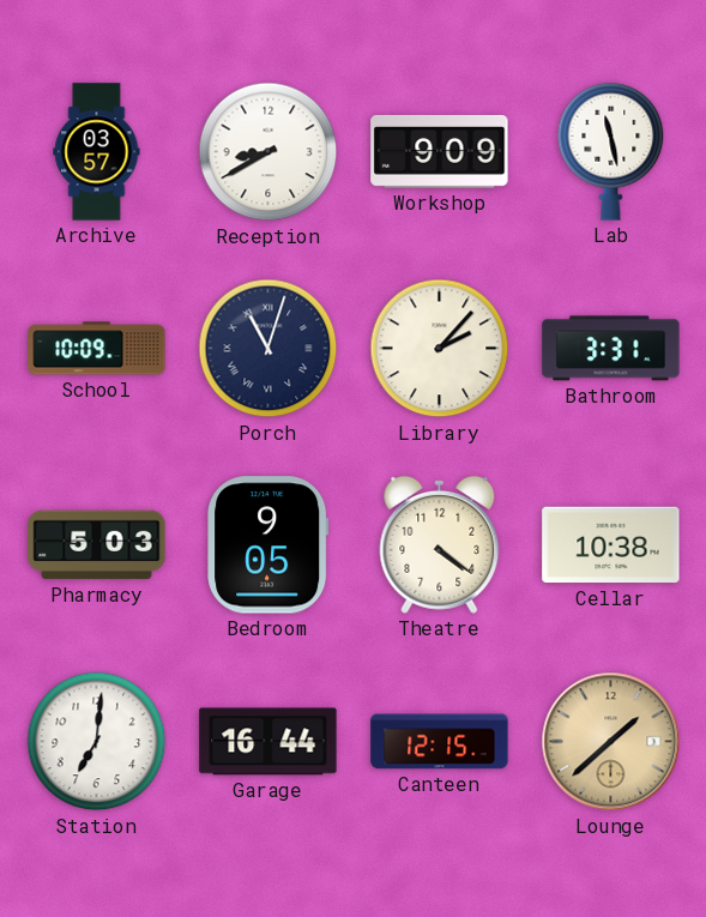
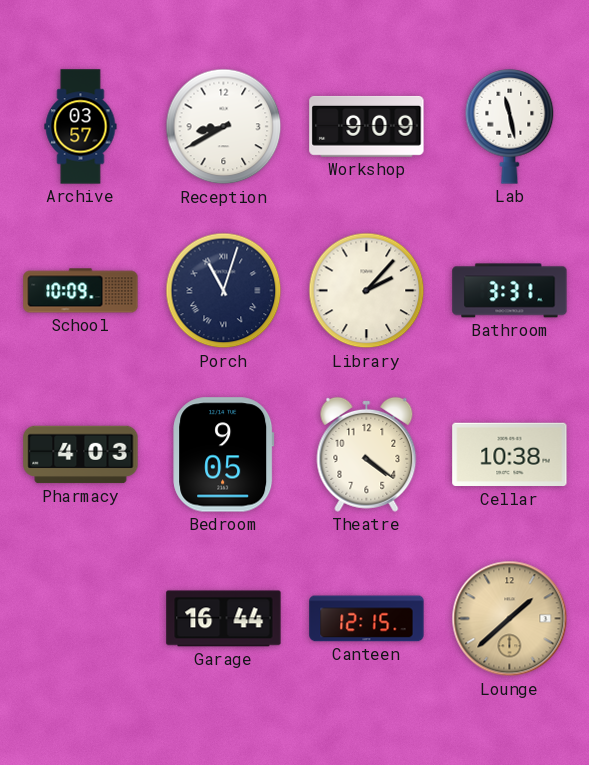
Pharmacy: 5:03 -> 4:03 (81, 455)
Station: 7:01 -> none (97, 742)
